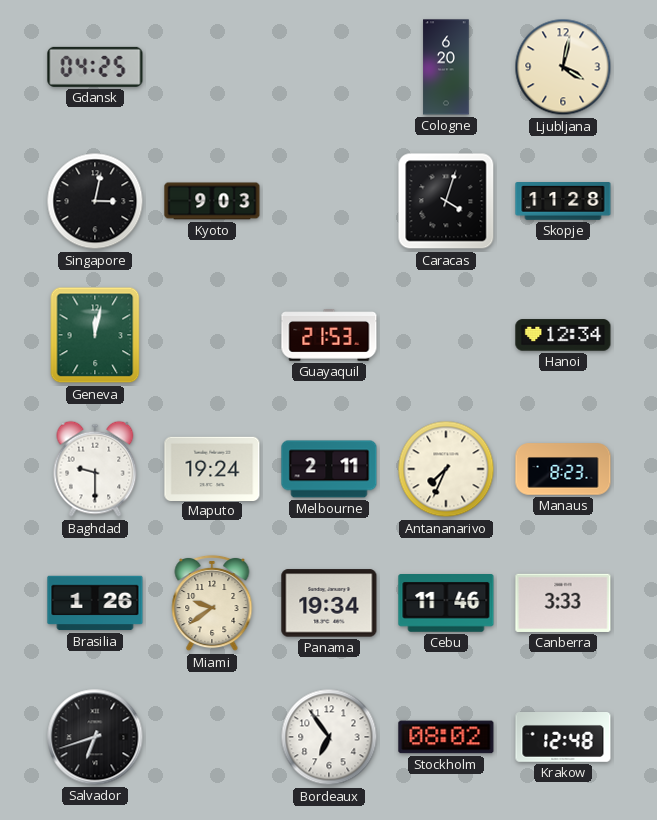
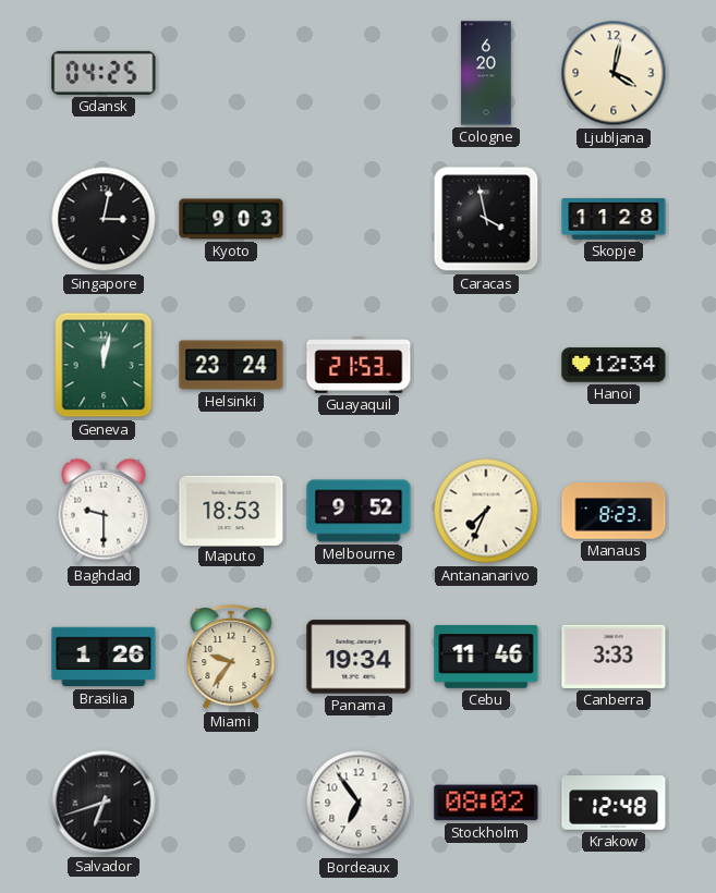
Caracas: 4:03 -> 3:58 (486, 219)
Helsinki: none -> 23:24 (231, 365)
Maputo: 19:24 -> 18:53 (231, 510)
Melbourne: 2:11 -> 9:52 (359, 511)
Miami: 9:39 -> 9:36 (231, 657)
